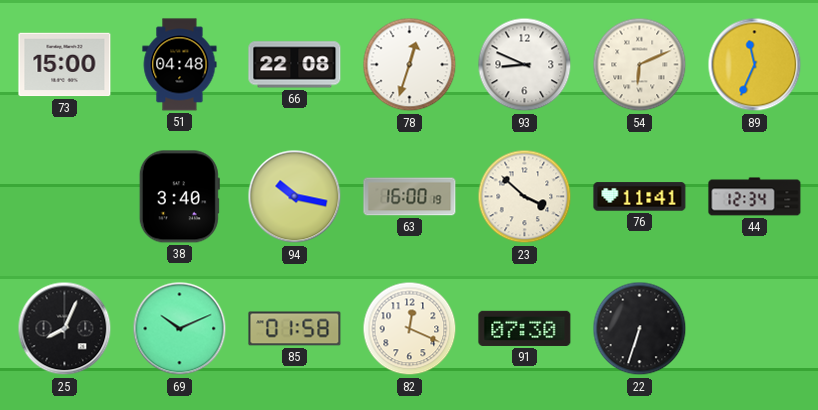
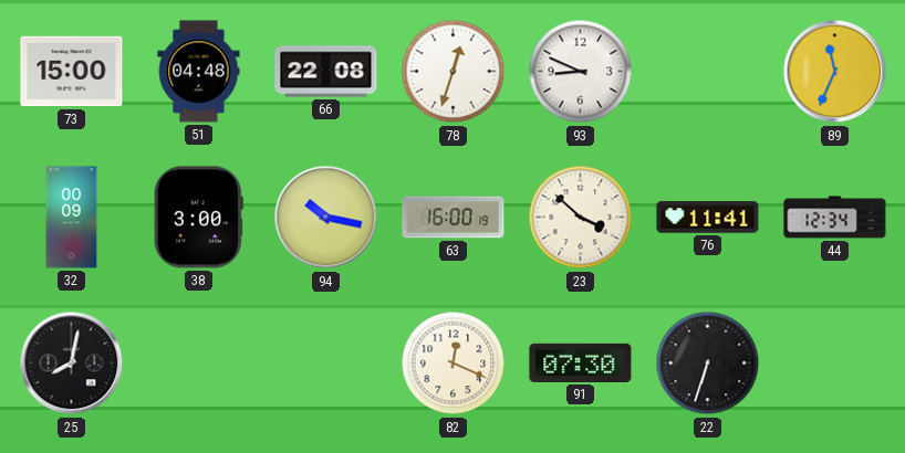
54: 6:11 -> none (640, 65)
32: none -> 00:09 (72, 218)
38: 3:40 -> 3:00 (198, 218)
25: 8:04 -> 8:02 (72, 364)
69: 10:11 -> none (180, 329)
85: 01:58 -> none (295, 329)
